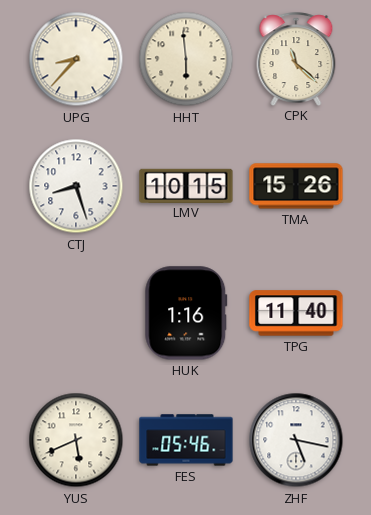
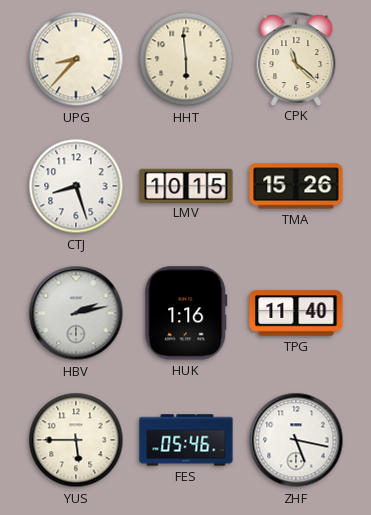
HBV: none -> 2:13 (76, 313)
YUS: 5:41 -> 5:45 (76, 440)
